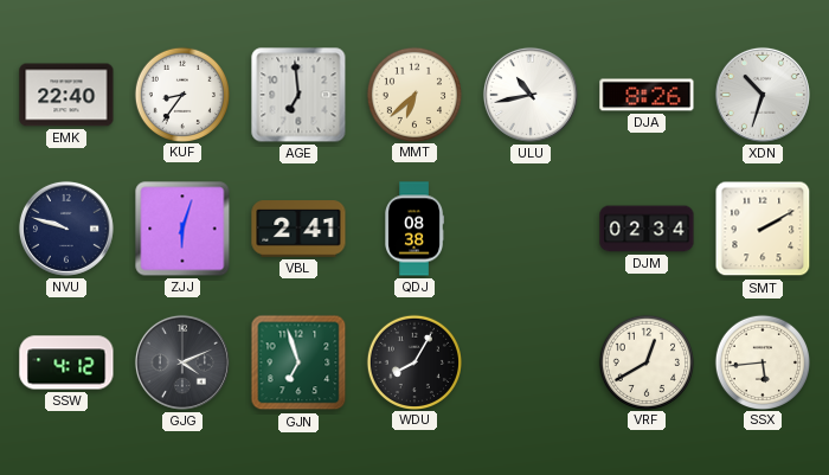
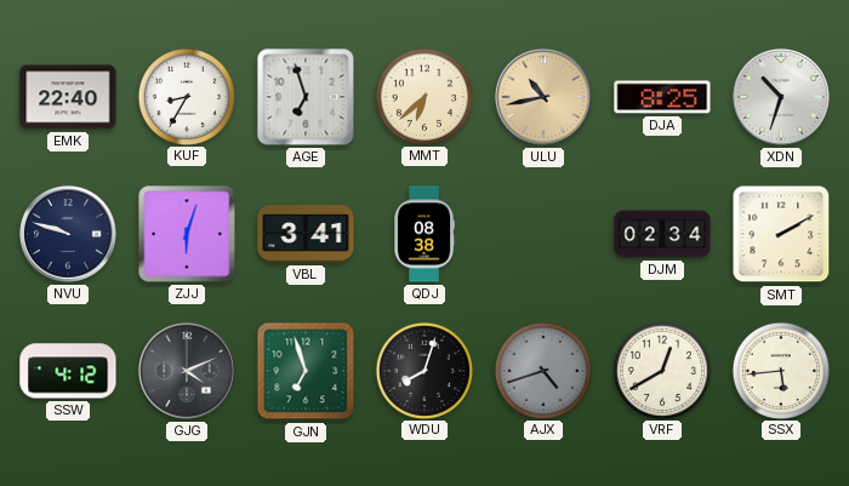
KUF: 8:36 -> 8:35 (186, 96)
AGE: 6:59 -> 6:57 (306, 97)
ULU dial: white -> champagne (543, 97)
DJA: 8:26 -> 8:25 (662, 97)
VBL: 2:41 -> 3:41 (306, 234)
WDU: 8:05 -> 8:03 (423, 370)
AJX: none -> 4:42 (542, 370)
